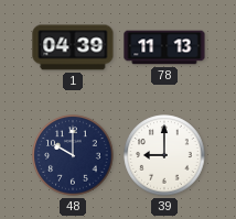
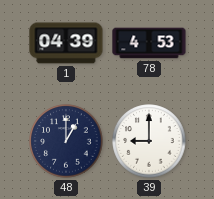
78: 11:13 -> 4:53 (149, 43)
48: 10:00 -> 1:00 (66, 141)
